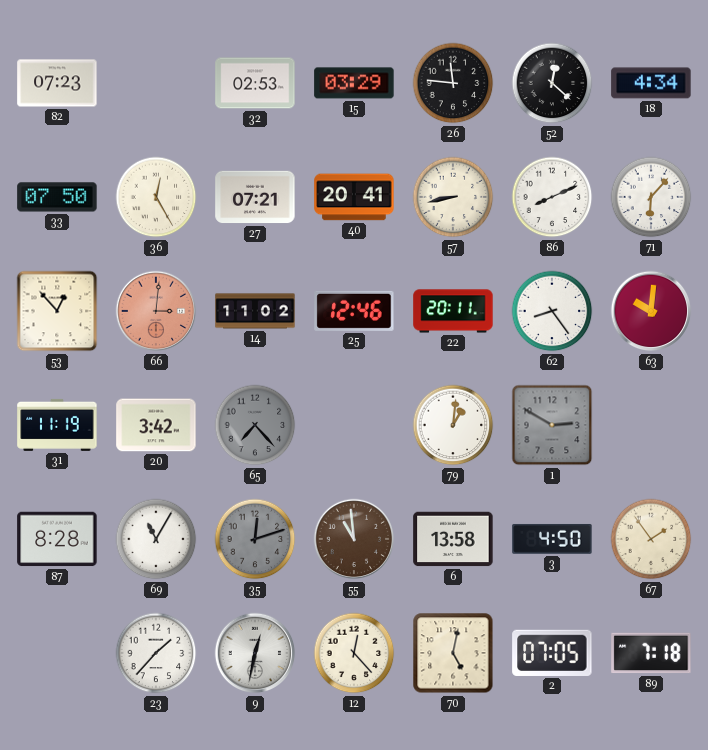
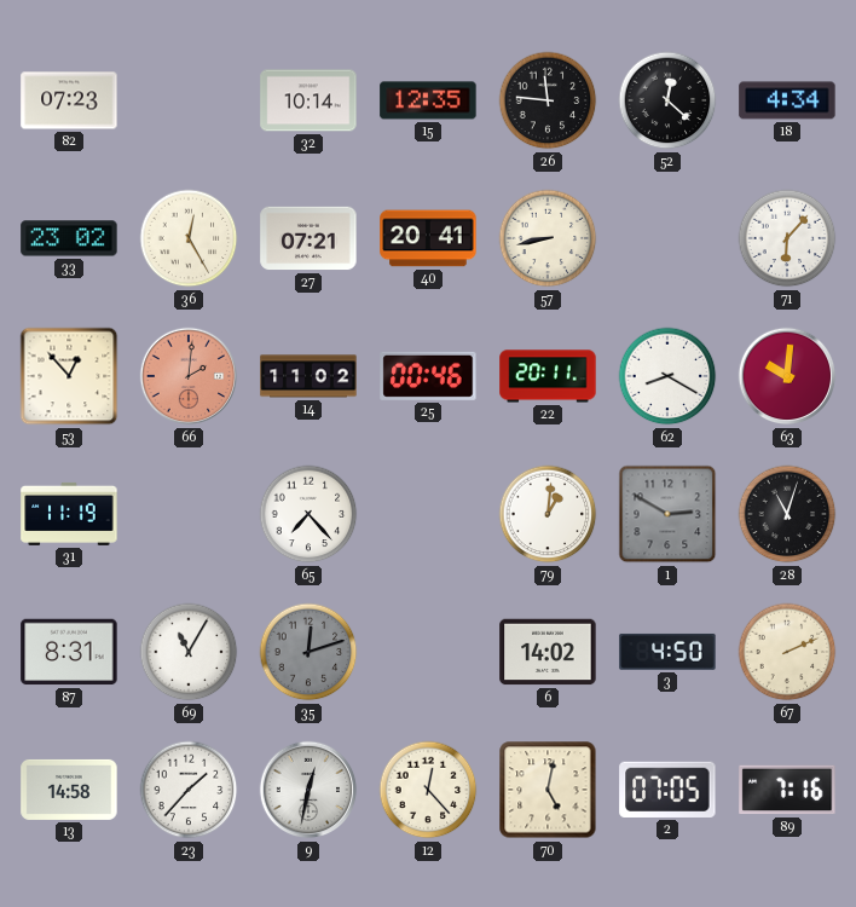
32: 02:53 -> 10:14 (308, 100)
15: 03:29 -> 12:35 (428, 100)
33: 07:50 -> 23:02 (69, 238)
86: 8:11 -> none (552, 197)
66: 3:01 -> 2:01 (189, 376)
25: 12:46 -> 00:46 (428, 376)
62: 8:24 -> 8:20 (667, 376)
20: 3:42 -> none (156, 425)
65 dial: grey -> white (308, 514)
28: none -> 11:03 (787, 514)
87: 8:28 -> 8:31 (69, 652)
55: 10:59 -> none (354, 539)
6: 13:58 -> 14:02 (548, 652)
67: 1:54 -> 2:11 (787, 652)
13: none -> 14:58 (69, 790)
89: 7:18 -> 7:16 (787, 790)
